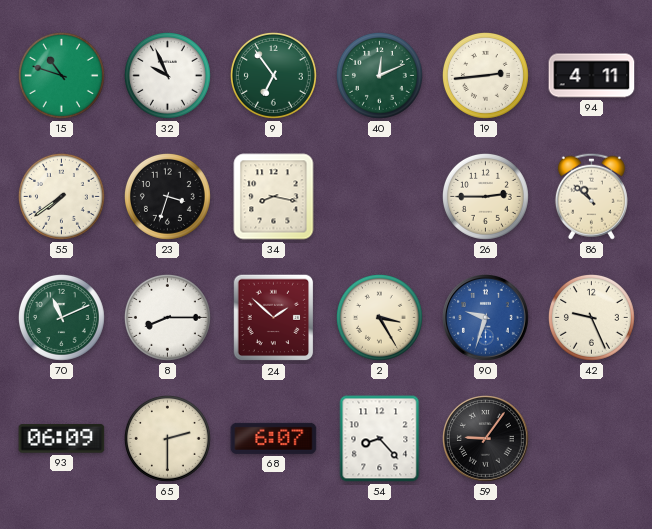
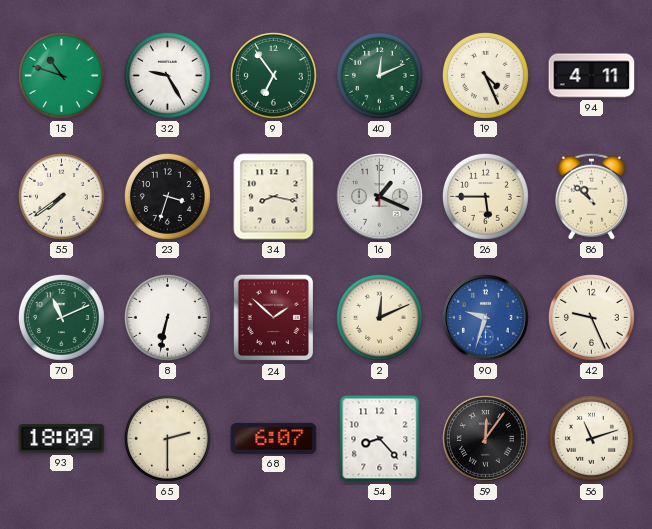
32: 9:56 -> 9:25 (167, 75)
19: 2:44 -> 4:26 (485, 75)
16: none -> 1:19 (380, 197)
26: 2:45 -> 5:45 (485, 196)
8: 8:15 -> 6:32 (167, 317)
2: 3:25 -> 12:11 (379, 317)
93: 06:09 -> 18:09 (62, 439)
59: 9:06 -> 12:06 (486, 439)
56: none -> 11:12 (591, 438)
